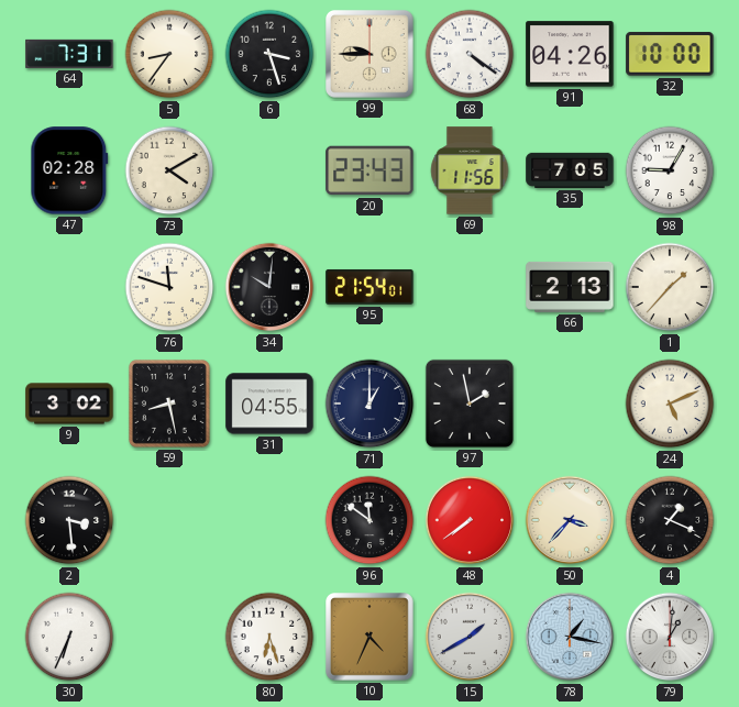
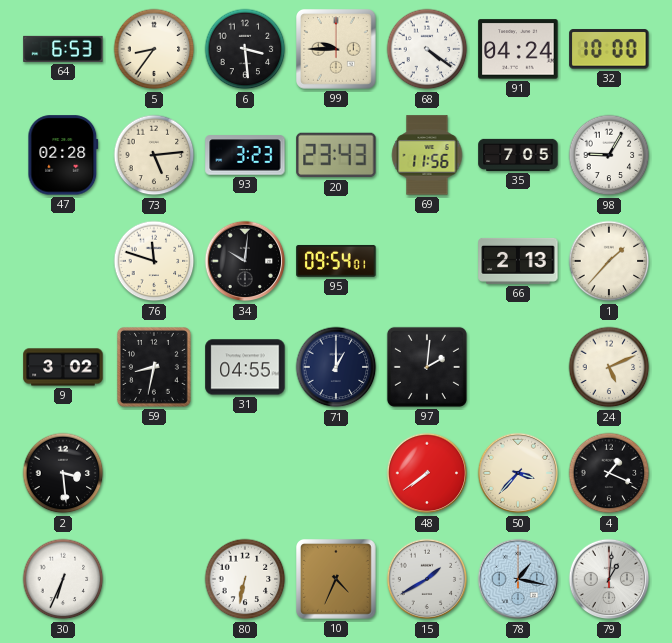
64: 7:31 -> 6:53 (63, 49)
6: 3:27 -> 3:29 (245, 49)
91: 04:26 -> 04:24 (518, 49)
73: 4:10 -> 5:14 (154, 155)
93: none -> 3:23 (245, 155)
95: 21:54 -> 09:54 (336, 261)
59: 8:28 -> 8:32 (154, 367)
97: 1:58 -> 2:01 (427, 367)
96: 11:51 -> none (369, 520)
80: 6:27 -> 6:32 (245, 579)
